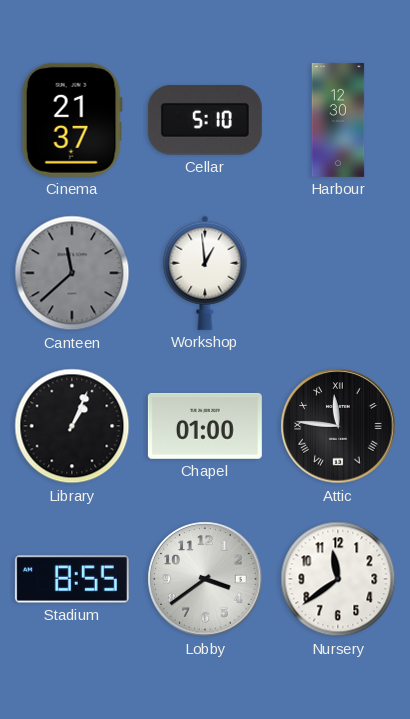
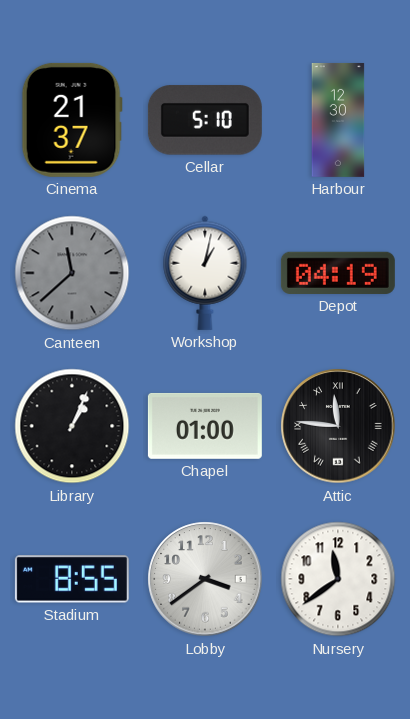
Workshop: 12:59 -> 1:02 (205, 273)
Depot: none -> 04:19 (338, 273)
